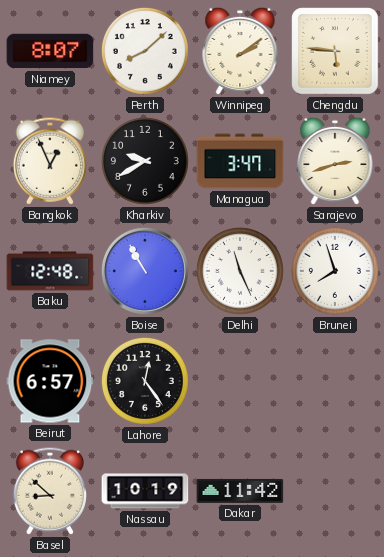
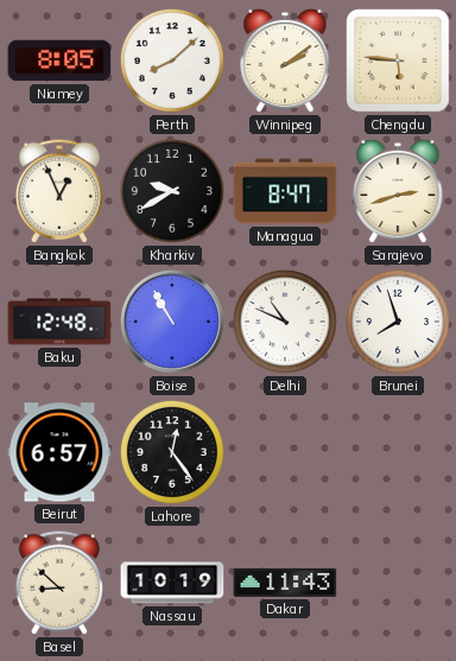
Niamey: 8:07 -> 8:05 (59, 61)
Managua: 3:47 -> 8:47 (285, 191)
Delhi: 11:26 -> 10:49 (285, 322)
Dakar: 11:42 -> 11:43 (285, 583)
